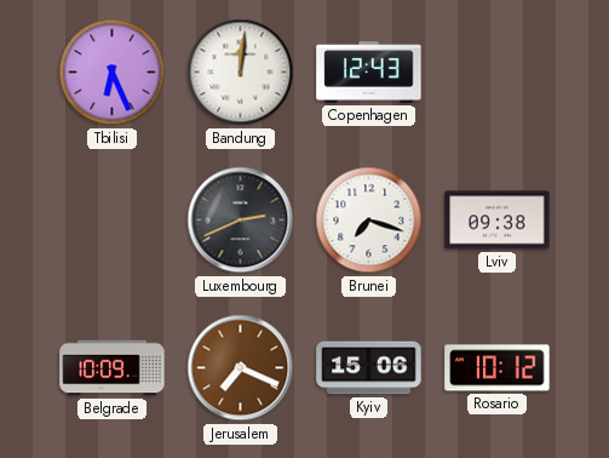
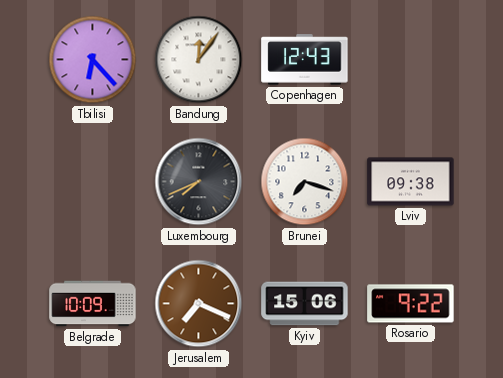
Tbilisi: 6:26 -> 6:23 (93, 60)
Bandung: 12:01 -> 12:06 (199, 60)
Luxembourg: 2:41 -> 7:41 (199, 182)
Rosario: 10:12 -> 9:22 (411, 304)
